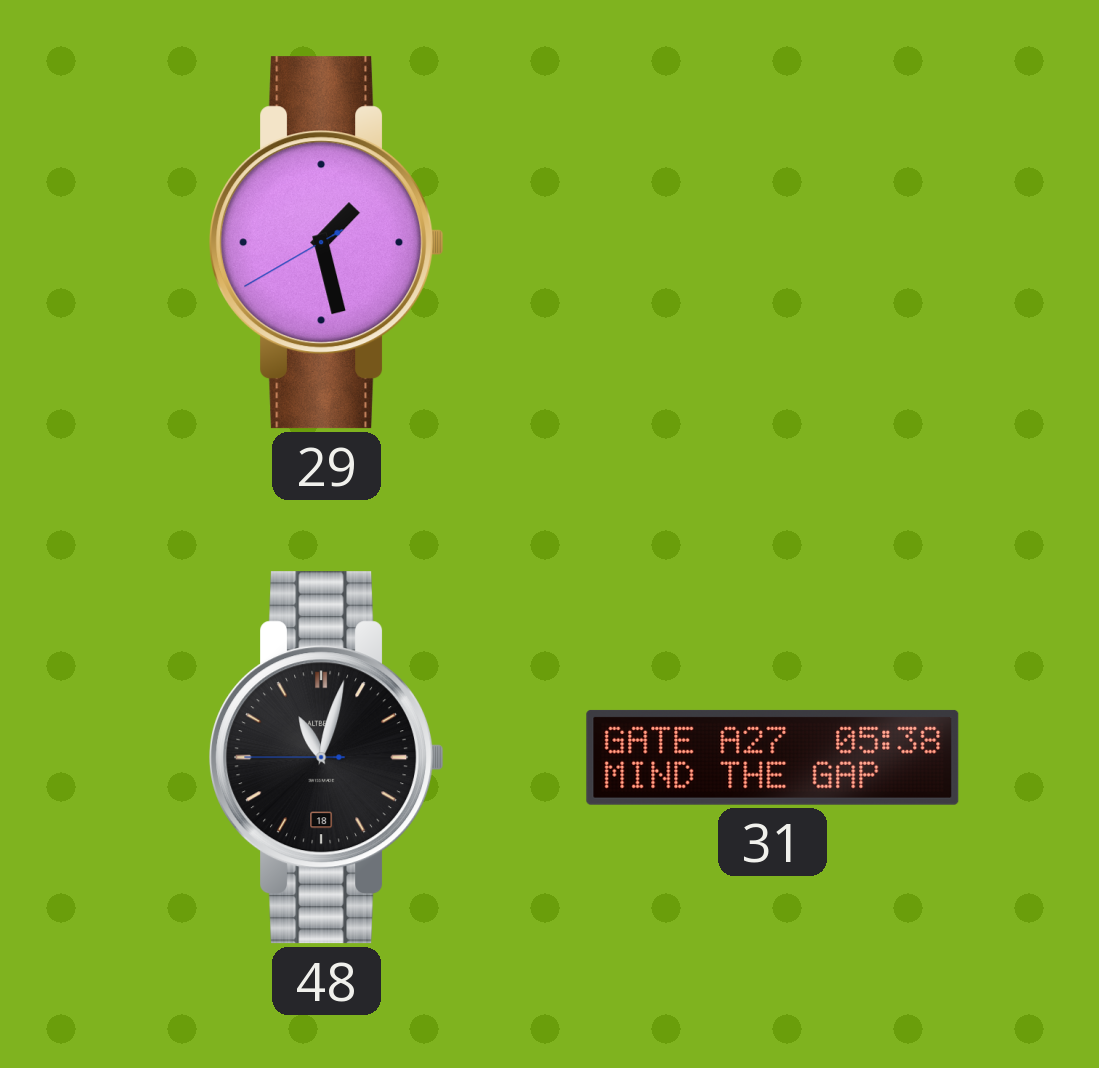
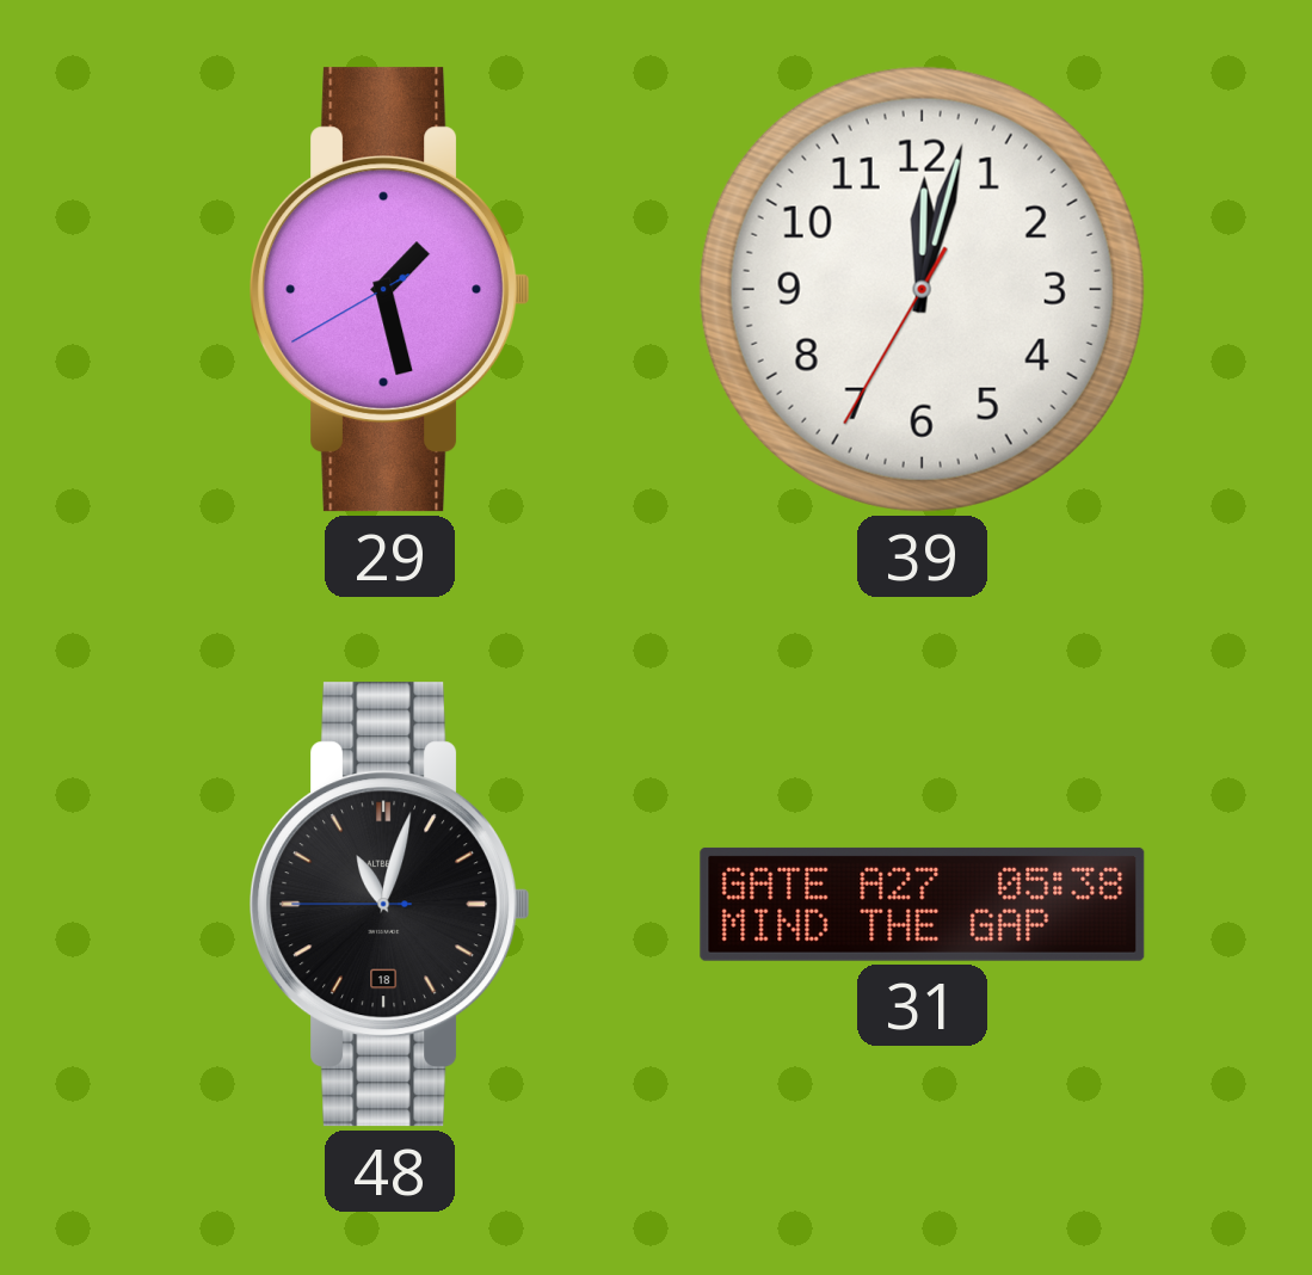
39: none -> 12:02 (922, 289)
